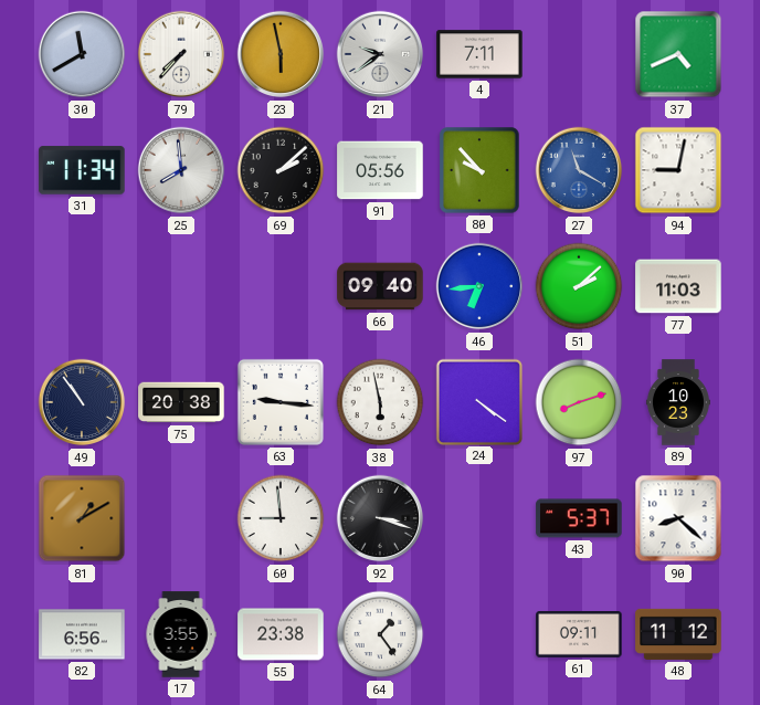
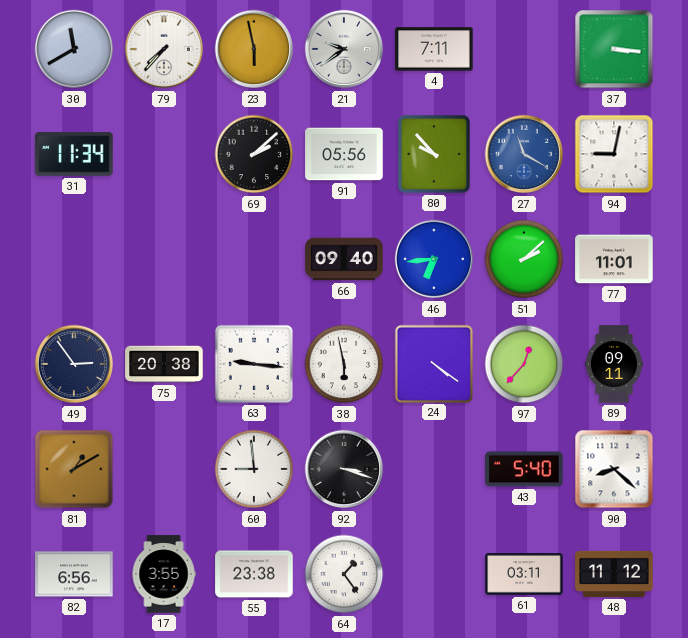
37: 4:41 -> 3:16 (614, 49)
25: 7:59 -> none (181, 170)
77: 11:03 -> 11:01 (614, 259)
49: 10:54 -> 2:54 (74, 364)
97: 8:12 -> 12:37 (524, 364)
89: 10:23 -> 09:11 (614, 364)
43: 5:37 -> 5:40 (524, 469)
61: 09:11 -> 03:11 (524, 575)
